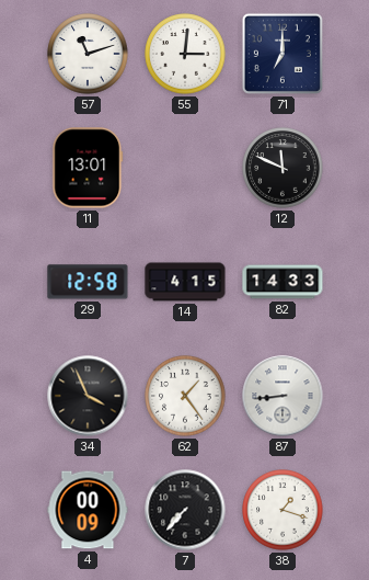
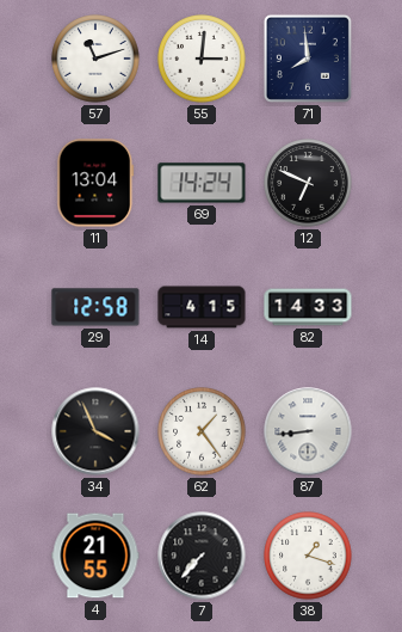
71: 7:00 -> 7:59 (308, 59)
11: 13:01 -> 13:04 (95, 183)
69: none -> 14:24 (202, 183)
12: 11:49 -> 6:49 (308, 183)
4: 00:09 -> 21:55 (95, 556)
